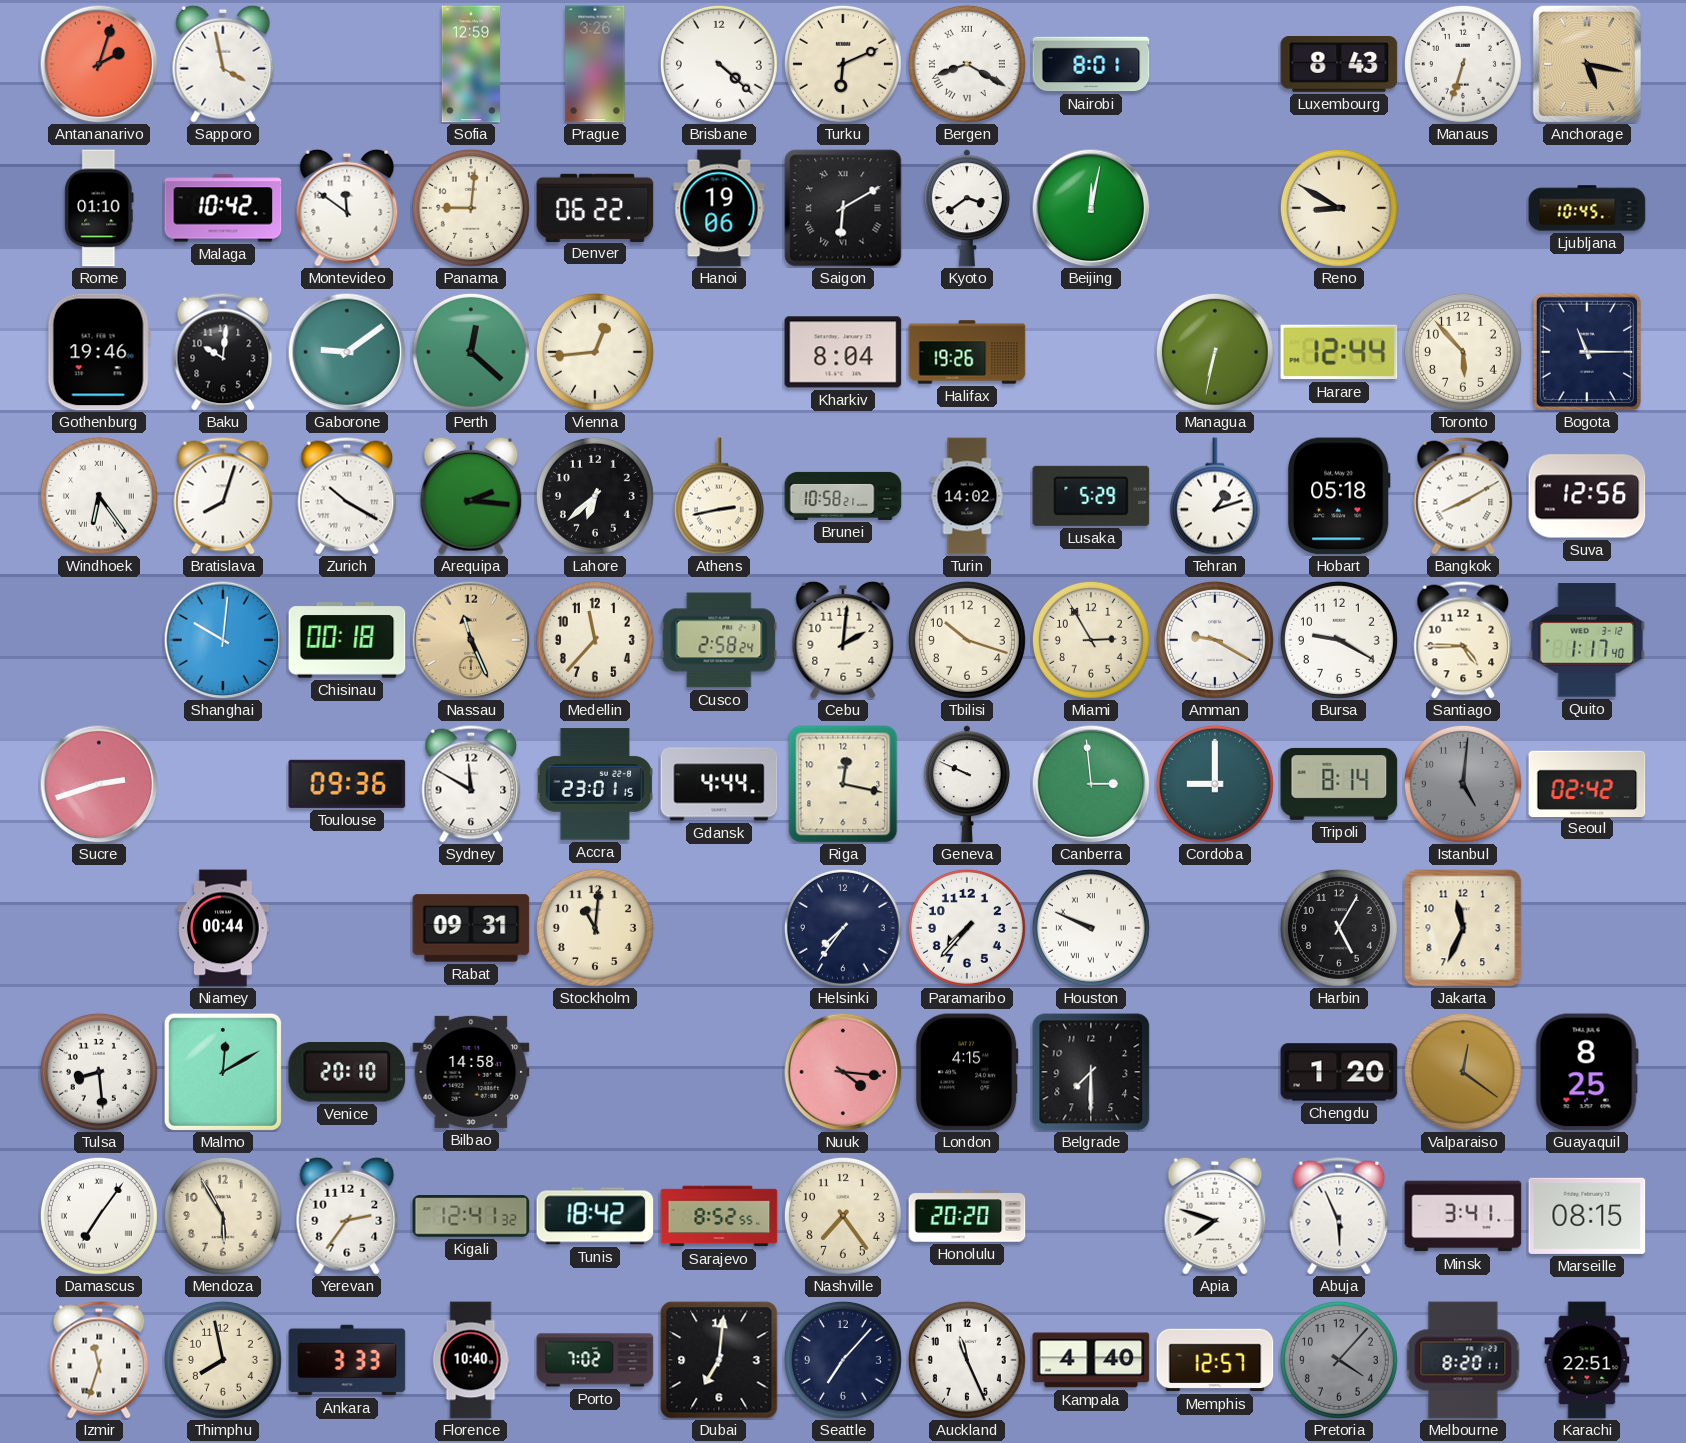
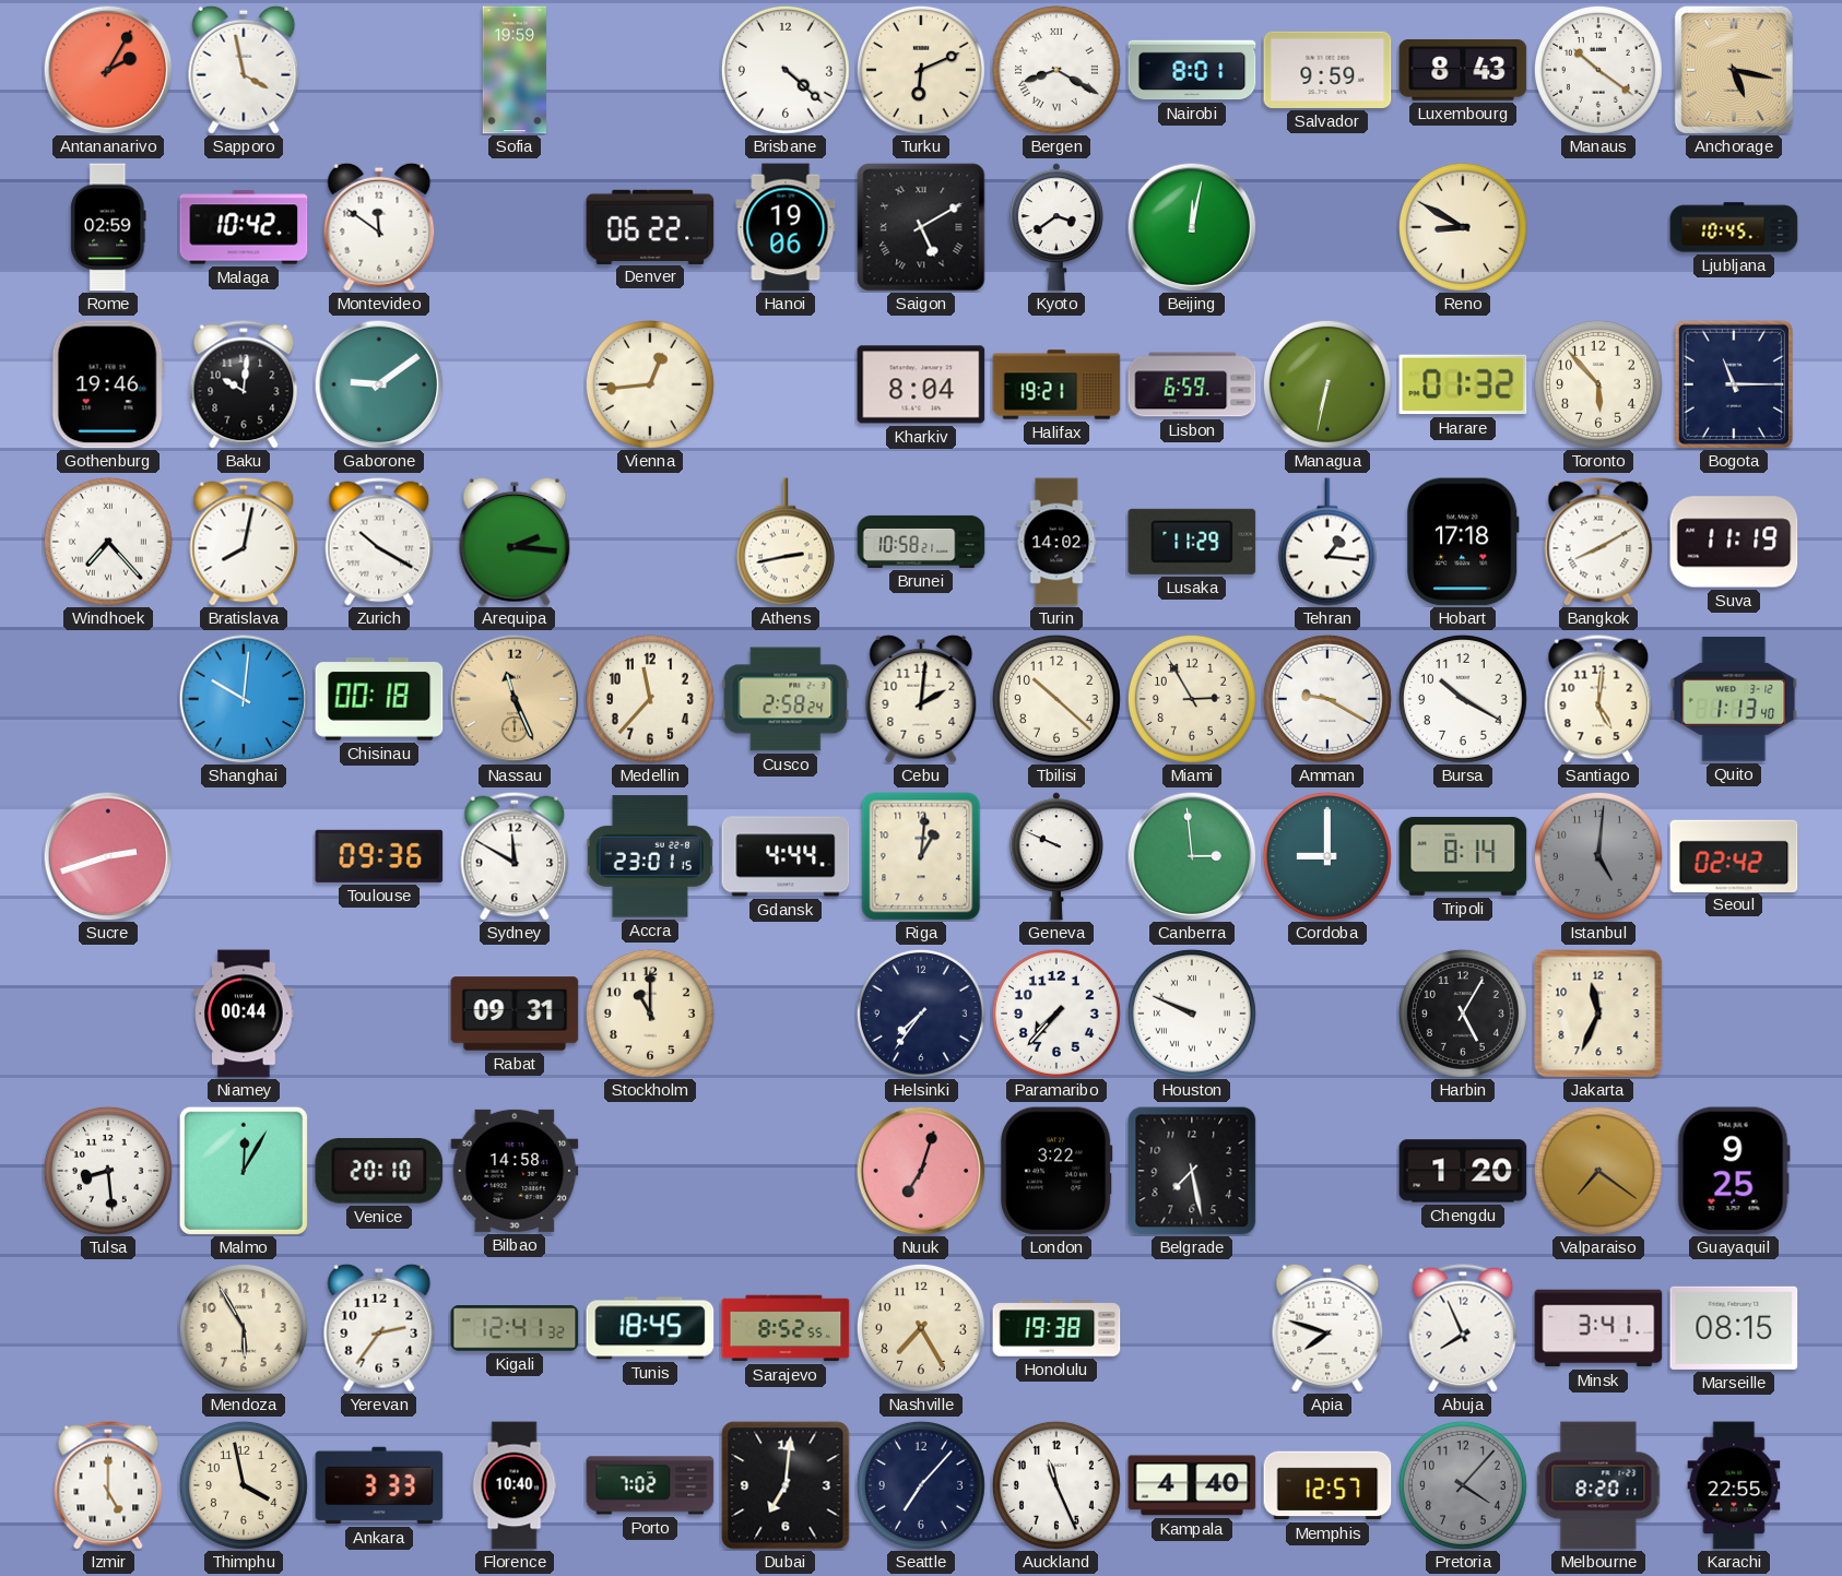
Antananarivo: 2:03 -> 2:05 (108, 70)
Sofia: 12:59 -> 19:59 (513, 70)
Prague: 3:26 -> none (595, 64)
Salvador: none -> 9:59 (1327, 70)
Manaus: 6:33 -> 10:21 (1598, 70)
Rome: 01:10 -> 02:59 (108, 227)
Panama: 9:01 -> none (471, 208)
Saigon: 6:10 -> 5:10 (921, 227)
Perth: 12:22 -> none (471, 352)
Halifax: 19:26 -> 19:21 (1056, 384)
Lisbon: none -> 6:59 (1192, 384)
Harare: 12:44 -> 01:32 (1463, 384)
Windhoek: 6:24 -> 7:23 (108, 542)
Bratislava: 8:03 -> 8:02 (244, 542)
Lahore: 6:38 -> none (595, 496)
Lusaka: 5:29 -> 11:29 (1192, 542)
Tehran: 1:12 -> 1:16 (1327, 542)
Hobart: 05:18 -> 17:18 (1464, 542)
Suva: 12:56 -> 11:19 (1734, 542)
Tbilisi: 10:18 -> 10:22 (1056, 699)
Bursa: 9:20 -> 10:20 (1463, 699)
Santiago: 4:45 -> 5:01 (1598, 699)
Quito: 1:17 -> 1:13 (1734, 699)
Riga: 12:17 -> 1:01 (921, 856)
Stockholm: 11:01 -> 11:00 (650, 1014)
Malmo: 12:10 -> 12:05 (244, 1171)
Nuuk: 4:16 -> 7:03 (921, 1171)
London: 4:15 -> 3:22 (1056, 1171)
Belgrade: 7:30 -> 7:28 (1192, 1171)
Valparaiso: 12:21 -> 7:21 (1598, 1171)
Guayaquil: 8:25 -> 9:25 (1734, 1171)
Damascus: 7:06 -> none (99, 1216)
Tunis: 18:42 -> 18:45 (650, 1328)
Nashville: 7:24 -> 7:25 (921, 1328)
Honolulu: 20:20 -> 19:38 (1056, 1328)
Abuja: 5:56 -> 7:56 (1463, 1328)
Izmir: 11:33 -> 5:00 (108, 1485)
Thimphu: 7:58 -> 3:58 (244, 1485)
Karachi: 22:51 -> 22:55 (1734, 1485)
